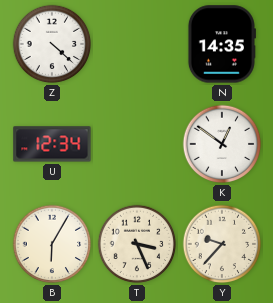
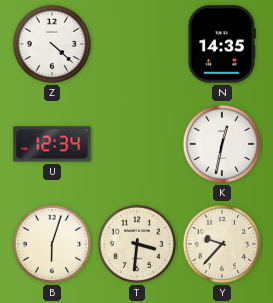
K: 12:51 -> 12:32 (222, 144)
B: 6:05 -> 6:03 (52, 244)
T: 3:26 -> 3:31 (137, 244)
